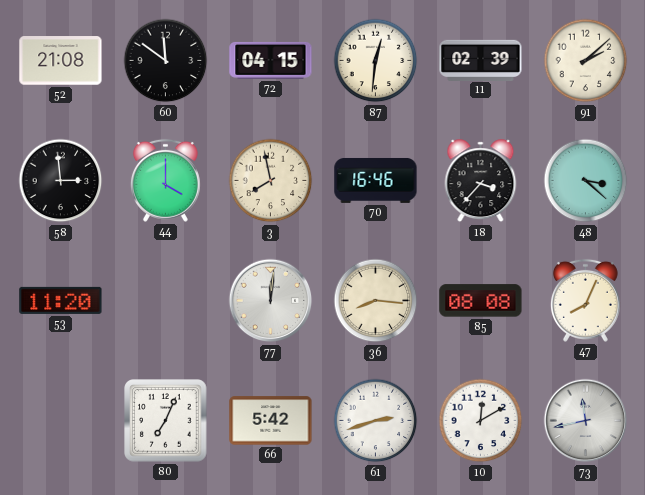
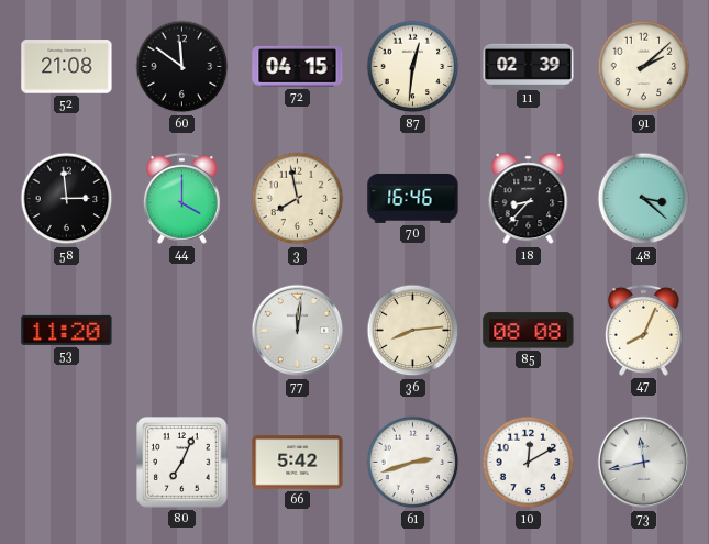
18: 3:37 -> 8:37 (529, 199)
36: 8:16 -> 8:14 (413, 331)
